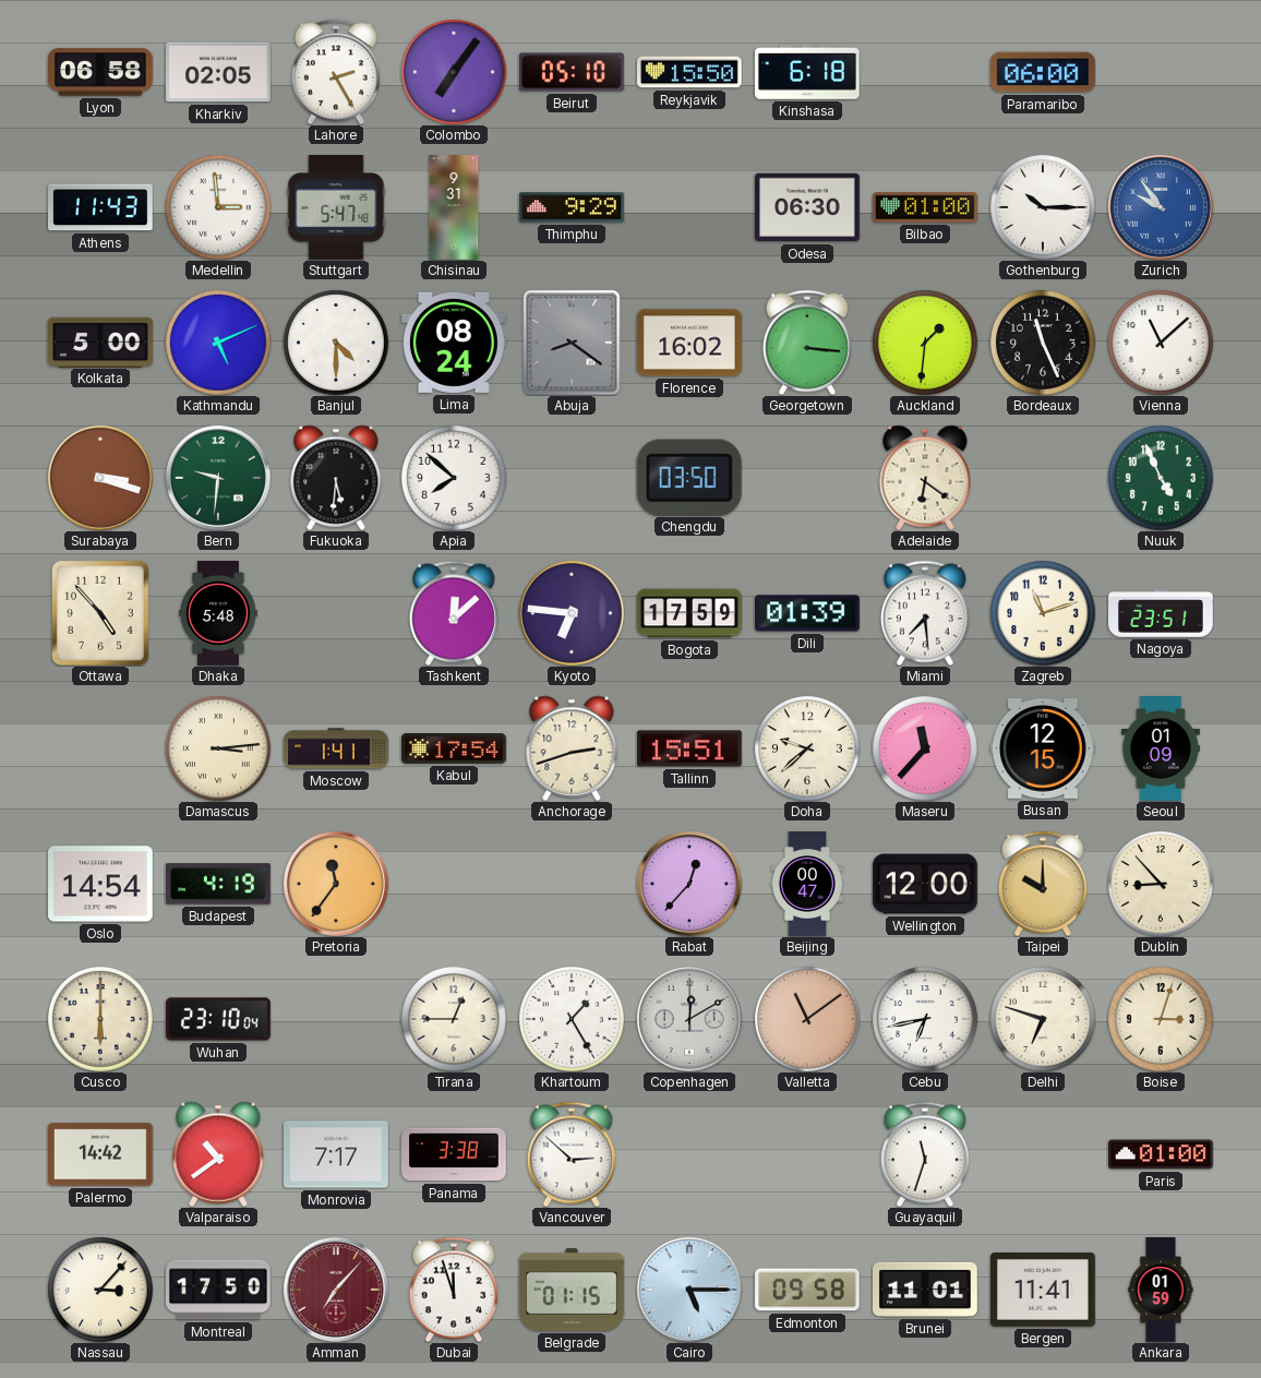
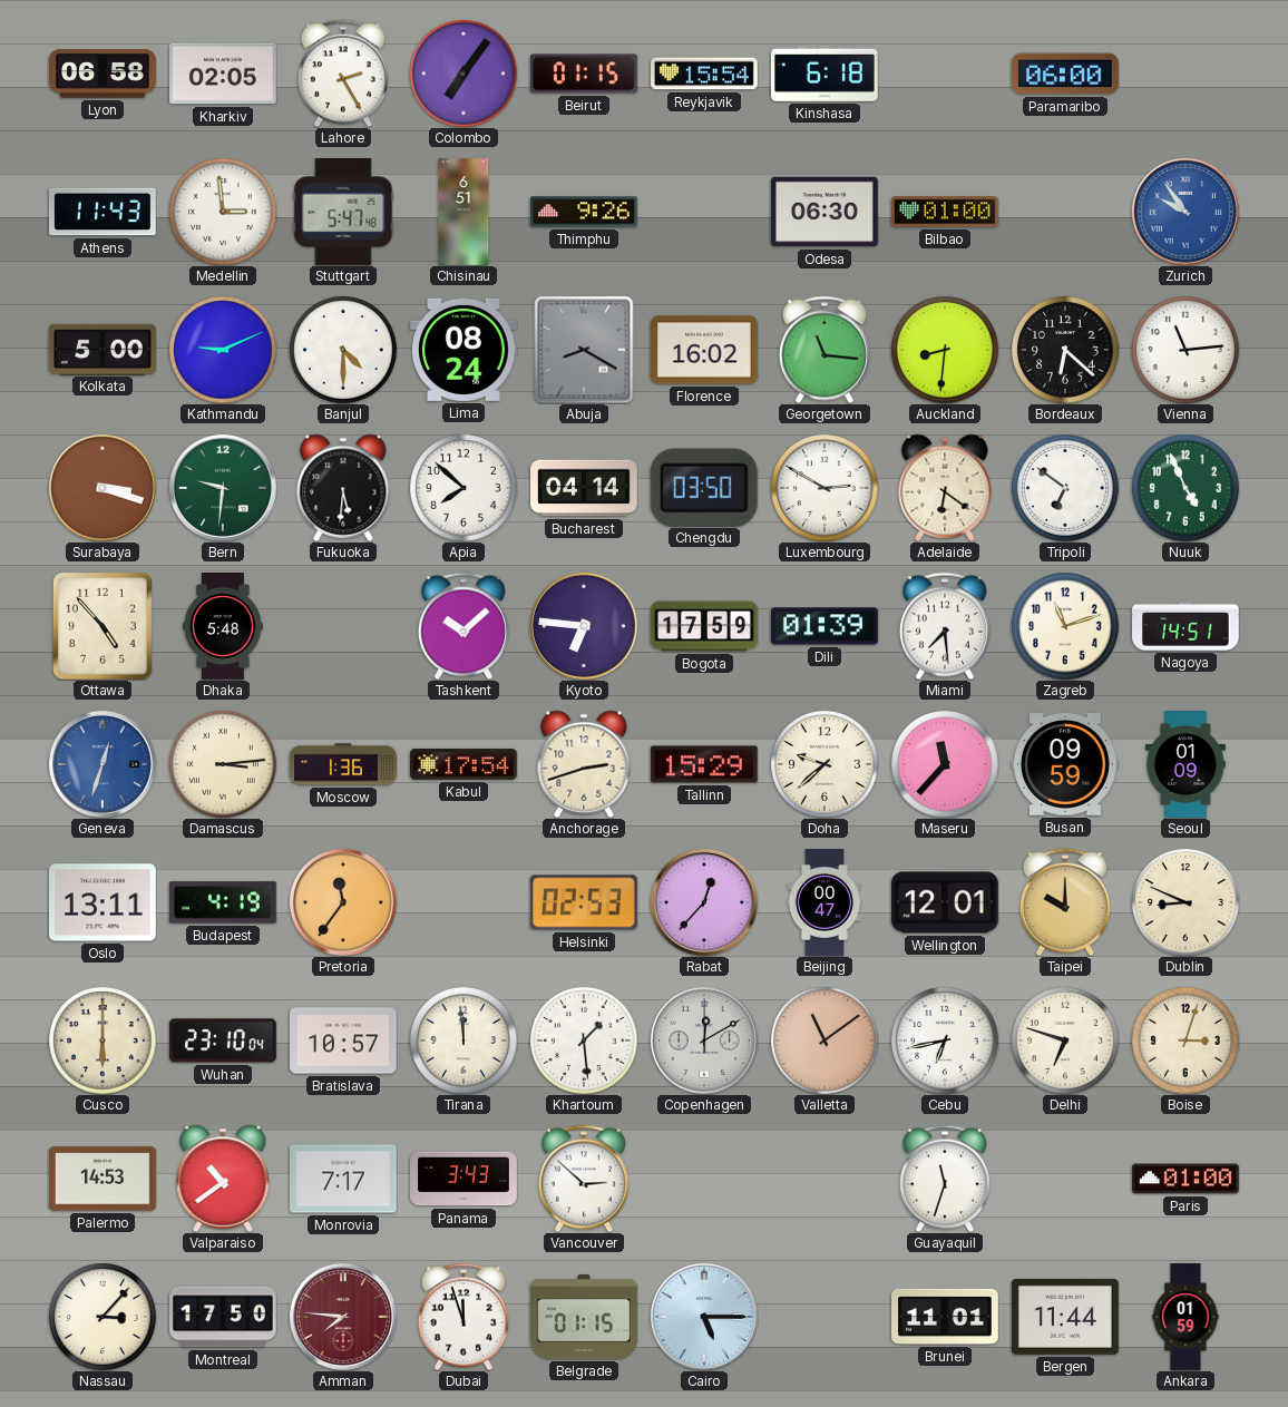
Beirut: 05:10 -> 01:15 (585, 74)
Reykjavik: 15:50 -> 15:54 (705, 74)
Chisinau: 9:31 -> 6:51 (464, 212)
Thimphu: 9:29 -> 9:26 (584, 212)
Gothenburg: 10:15 -> none (1043, 207)
Kathmandu: 5:11 -> 9:11 (223, 350)
Abuja: 8:21 -> 8:20 (584, 350)
Georgetown: 3:16 -> 11:16 (824, 350)
Auckland: 1:31 -> 8:31 (945, 350)
Bordeaux: 11:26 -> 6:22 (1065, 350)
Vienna: 11:08 -> 11:14 (1185, 350)
Bucharest: none -> 04:14 (584, 488)
Luxembourg: none -> 2:50 (824, 488)
Tripoli: none -> 6:51 (1065, 488)
Tashkent: 12:08 -> 10:08 (464, 626)
Nagoya: 23:51 -> 14:51 (1187, 626)
Geneva: none -> 12:33 (103, 764)
Moscow: 1:41 -> 1:36 (343, 764)
Tallinn: 15:51 -> 15:29 (705, 764)
Busan: 12:15 -> 09:59 (1066, 765)
Oslo: 14:54 -> 13:11 (104, 902)
Helsinki: none -> 02:53 (584, 902)
Wellington: 12:00 -> 12:01 (946, 902)
Dublin: 8:53 -> 8:49 (1185, 902)
Bratislava: none -> 10:57 (344, 1040)
Tirana: 12:45 -> 11:59 (464, 1040)
Khartoum: 1:25 -> 1:29 (584, 1040)
Palermo: 14:42 -> 14:53 (104, 1179)
Panama: 3:38 -> 3:43 (464, 1179)
Amman: 7:07 -> 7:46 (343, 1317)
Edmonton: 09:58 -> none (807, 1290)
Bergen: 11:41 -> 11:44 (1066, 1317)
